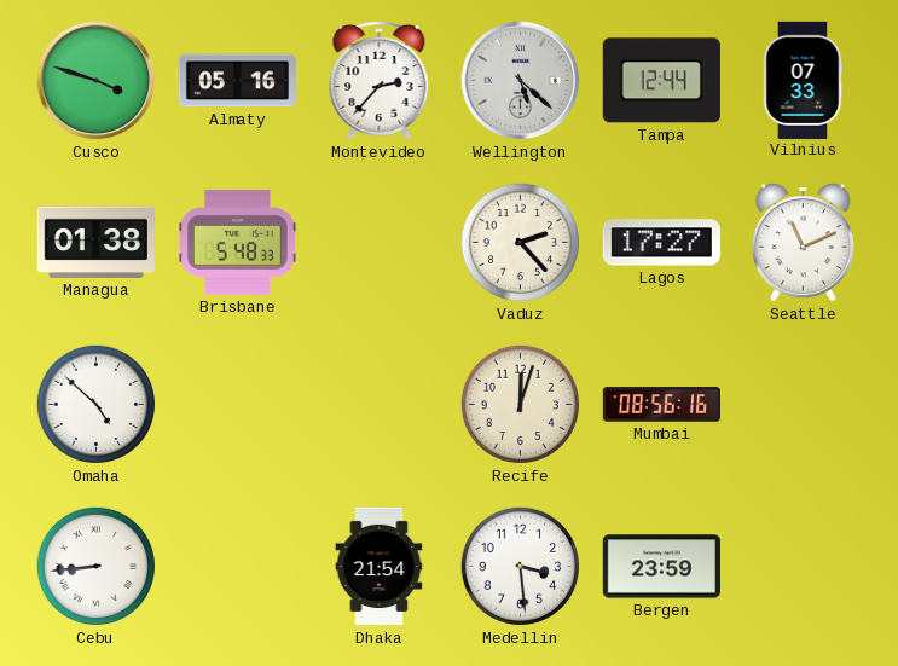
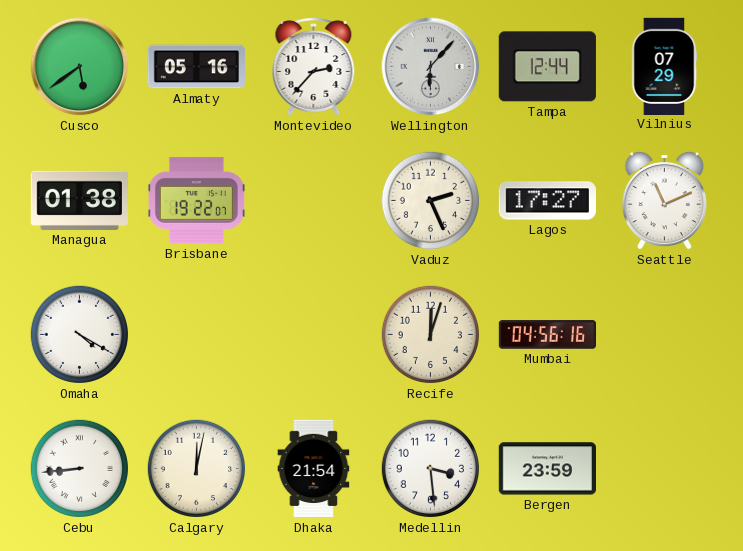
Cusco: 3:48 -> 5:39 (80, 67)
Wellington: 5:22 -> 6:07 (431, 67)
Vilnius: 07:33 -> 07:29 (664, 66)
Brisbane: 5:48 -> 19:22 (196, 200)
Vaduz: 2:23 -> 2:26 (431, 201)
Omaha: 4:52 -> 4:20 (80, 335)
Mumbai: 08:56 -> 04:56 (547, 335)
Calgary: none -> 12:02 (197, 469)
